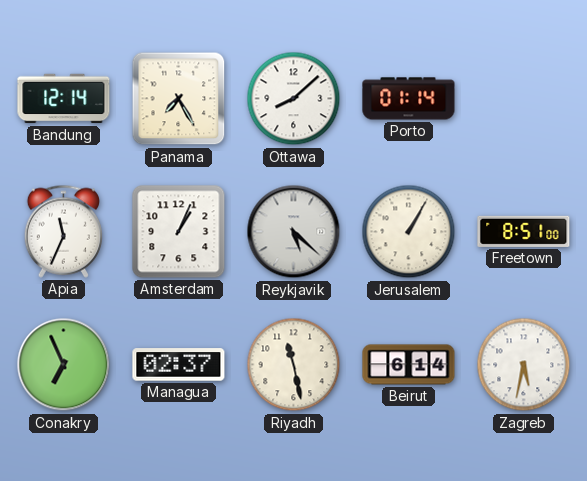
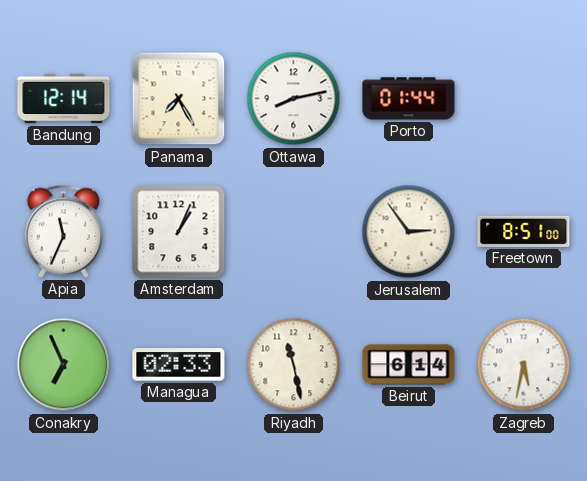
Ottawa: 8:08 -> 8:13 (294, 99)
Porto: 01:14 -> 01:44 (409, 99)
Reykjavik: 5:22 -> none (294, 232)
Jerusalem: 1:05 -> 2:54 (409, 232)
Managua: 02:37 -> 02:33 (179, 365)
